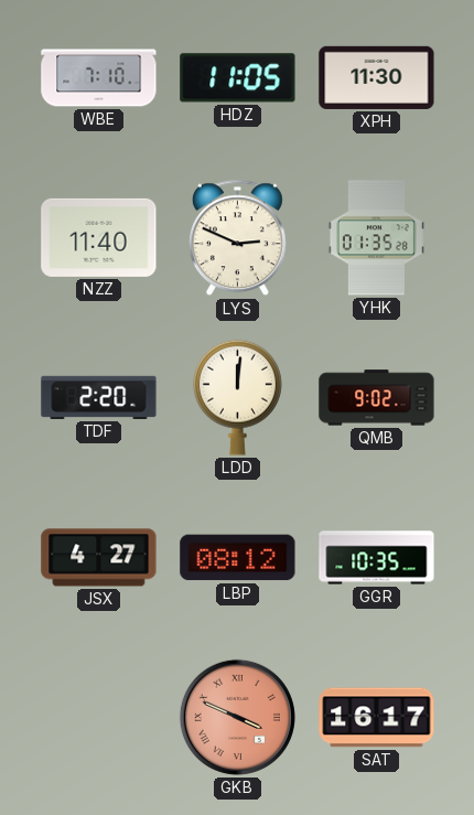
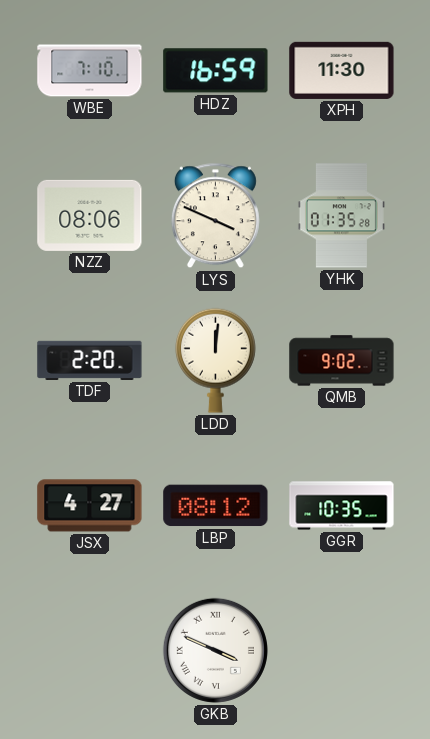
HDZ: 11:05 -> 16:59 (216, 71)
NZZ: 11:40 -> 08:06 (90, 215)
LYS: 2:49 -> 3:49 (215, 216)
GKB dial: salmon -> white (215, 650)
SAT: 16:17 -> none (377, 718)
